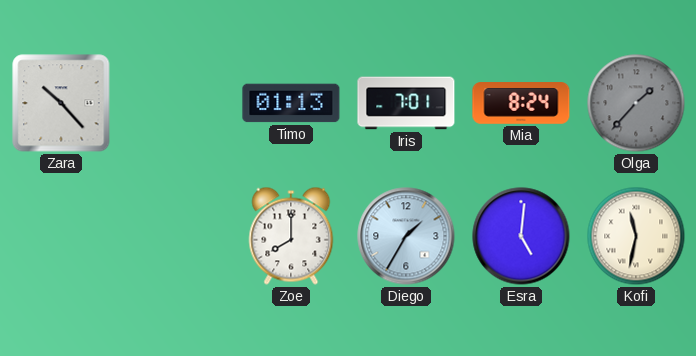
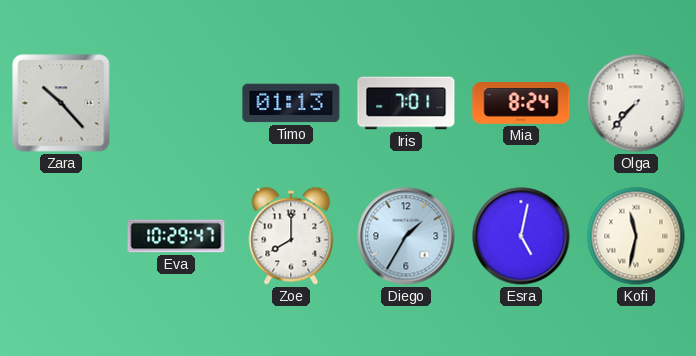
Olga: 1:37 -> 7:37 (636, 103)
Olga dial: grey -> white (636, 103)
Eva: none -> 10:29 (176, 236)
Esra: 5:01 -> 5:02 (521, 236)
